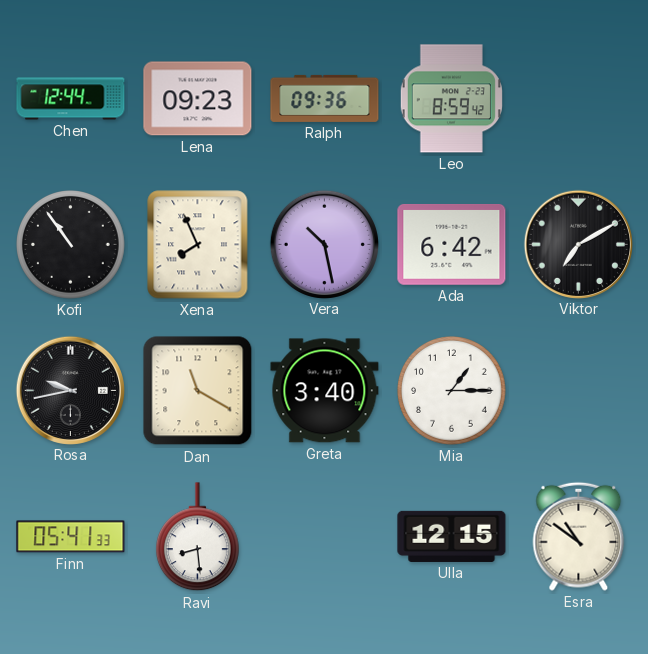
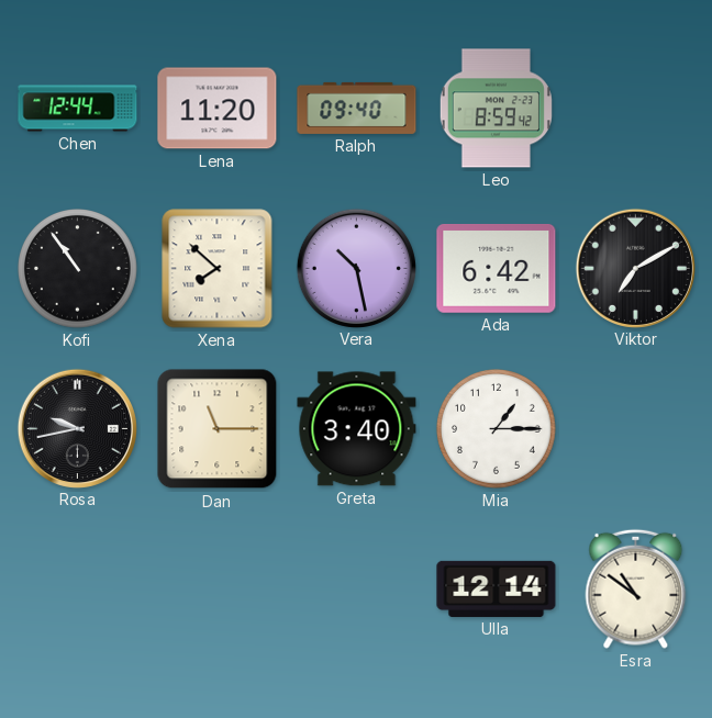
Lena: 09:23 -> 11:20 (218, 109)
Ralph: 09:36 -> 09:40 (357, 108)
Xena: 7:56 -> 7:52 (218, 269)
Dan: 11:20 -> 11:15 (218, 429)
Finn: 05:41 -> none (71, 537)
Ravi: 8:29 -> none (197, 537)
Ulla: 12:15 -> 12:14 (497, 588)
